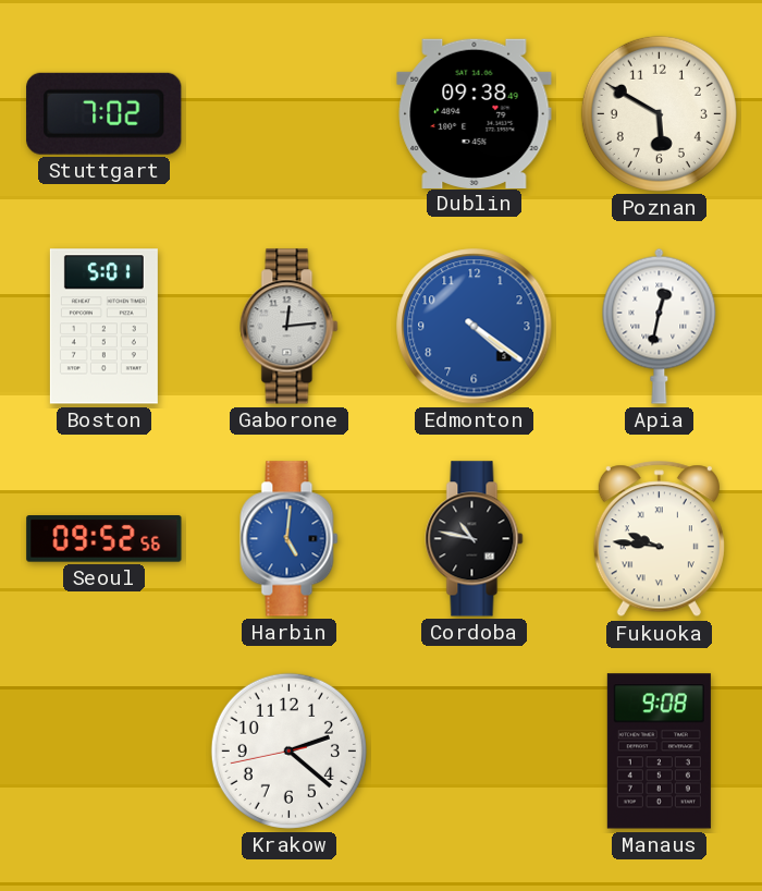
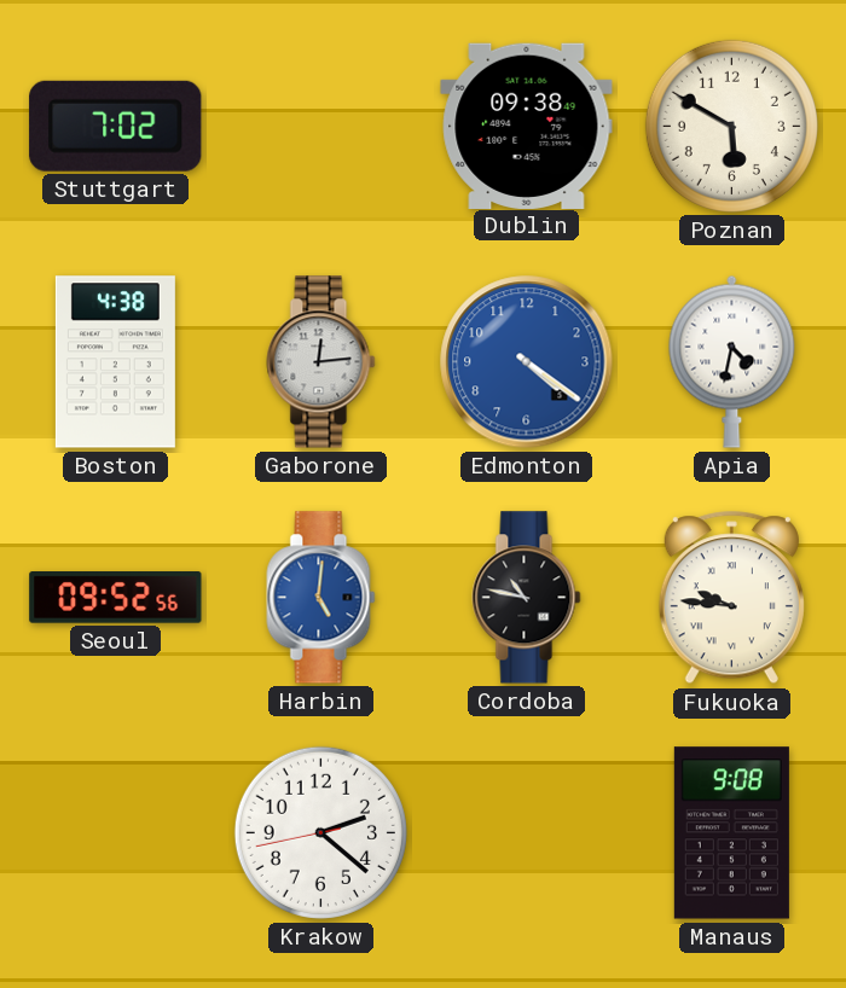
Boston: 5:01 -> 4:38 (115, 362)
Apia: 12:32 -> 4:32 (732, 361)
